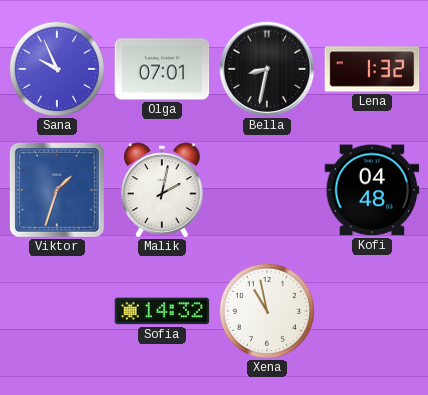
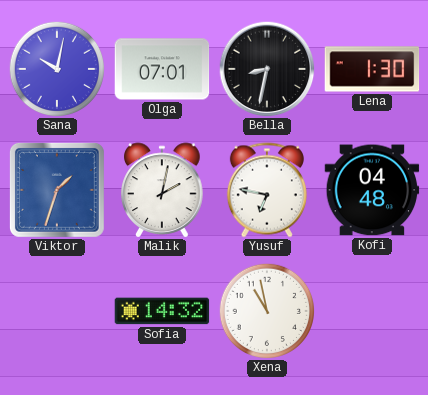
Sana: 9:56 -> 10:02 (56, 68)
Lena: 1:32 -> 1:30 (372, 69)
Yusuf: none -> 6:47 (267, 190)
